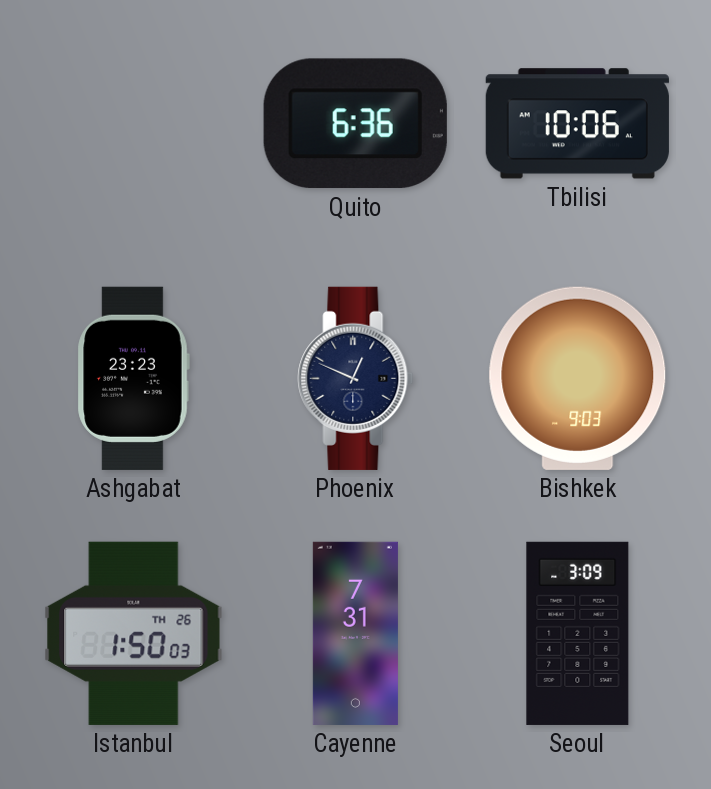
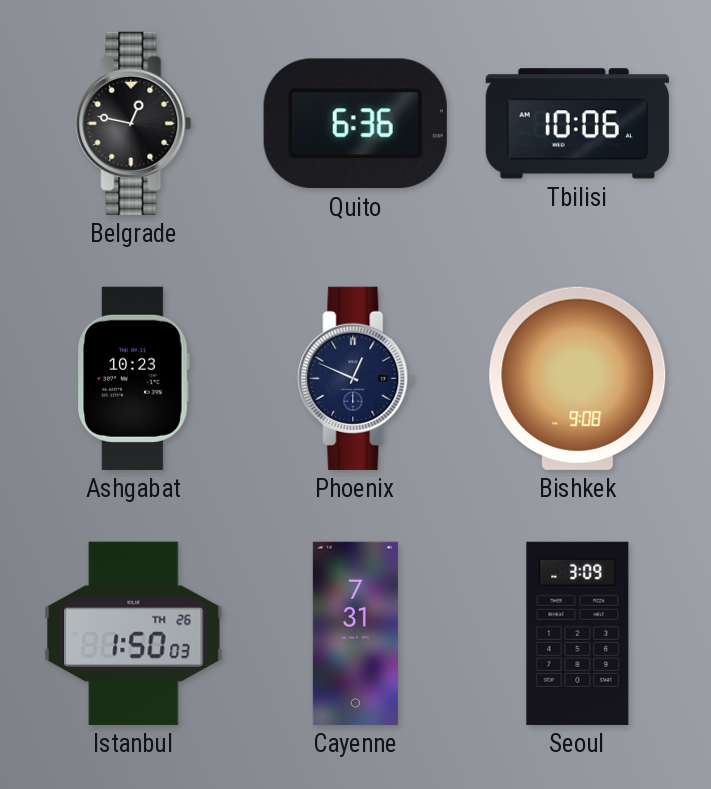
Belgrade: none -> 12:47 (134, 123)
Ashgabat: 23:23 -> 10:23 (133, 378)
Bishkek: 9:03 -> 9:08 (578, 378)
